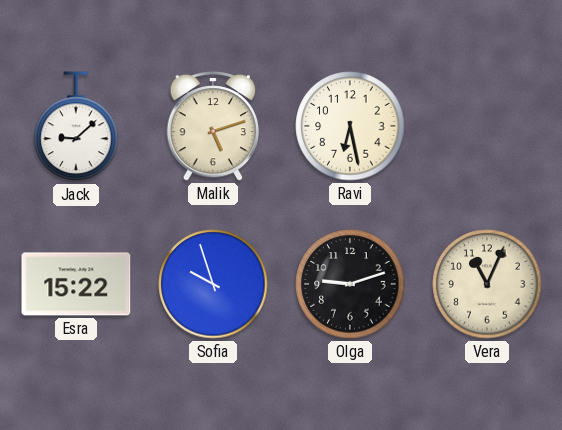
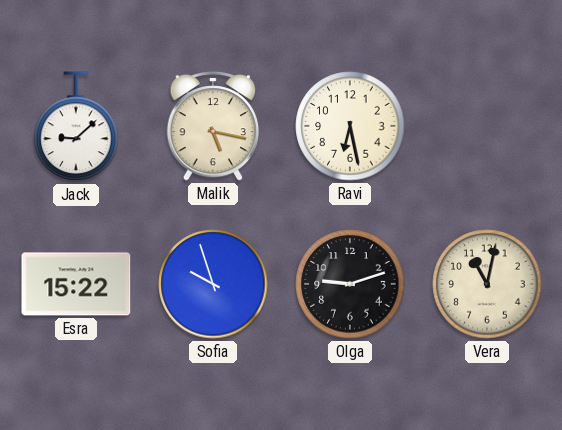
Malik: 5:12 -> 5:17 (213, 126)
Vera: 11:04 -> 11:02 (487, 284)
